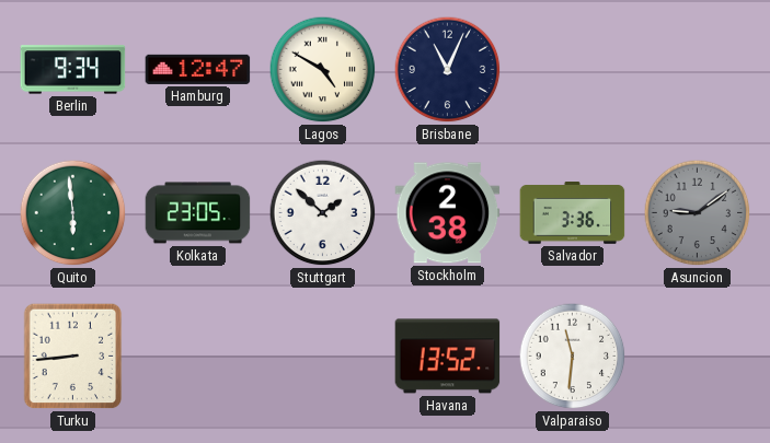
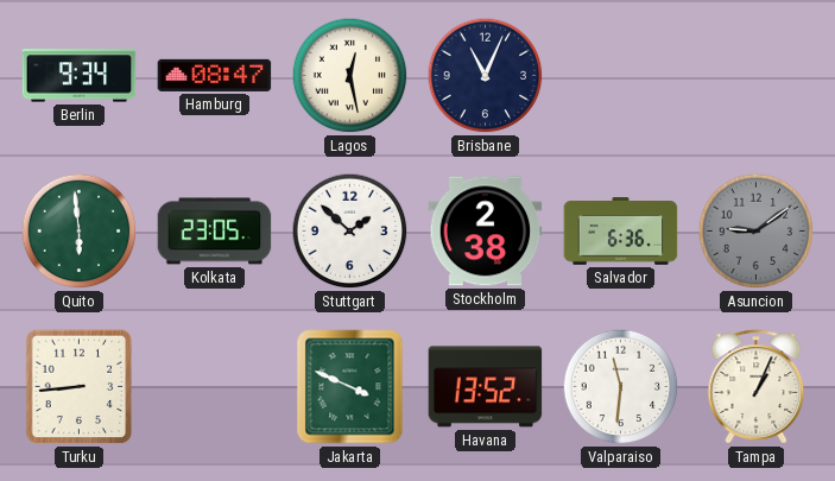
Hamburg: 12:47 -> 08:47 (215, 75)
Lagos: 4:50 -> 12:28 (350, 76)
Salvador: 3:36 -> 6:36 (621, 232)
Jakarta: none -> 3:49 (350, 387)
Tampa: none -> 1:04 (757, 387)
